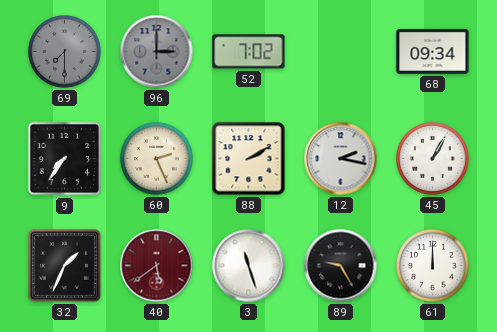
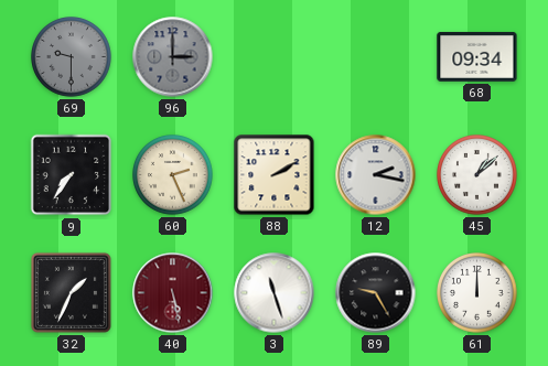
69: 7:30 -> 9:30 (72, 57)
52: 7:02 -> none (249, 52)
45: 1:05 -> 1:08 (477, 175)
40: 5:39 -> 5:28 (173, 293)
